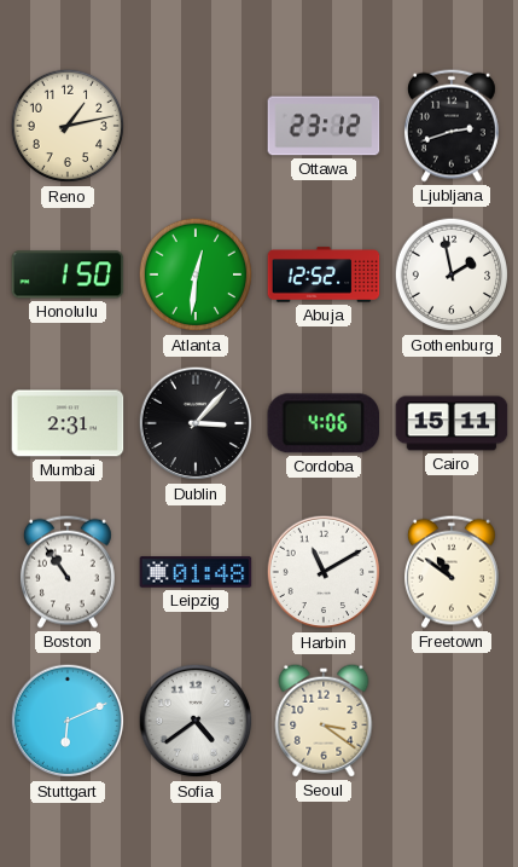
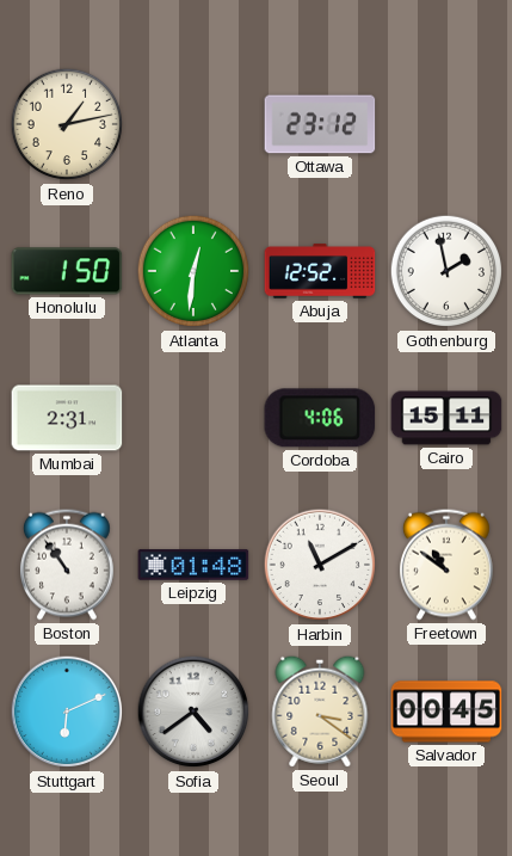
Ljubljana: 2:42 -> none (452, 126)
Dublin: 3:07 -> none (196, 423)
Salvador: none -> 00:45 (446, 712)
